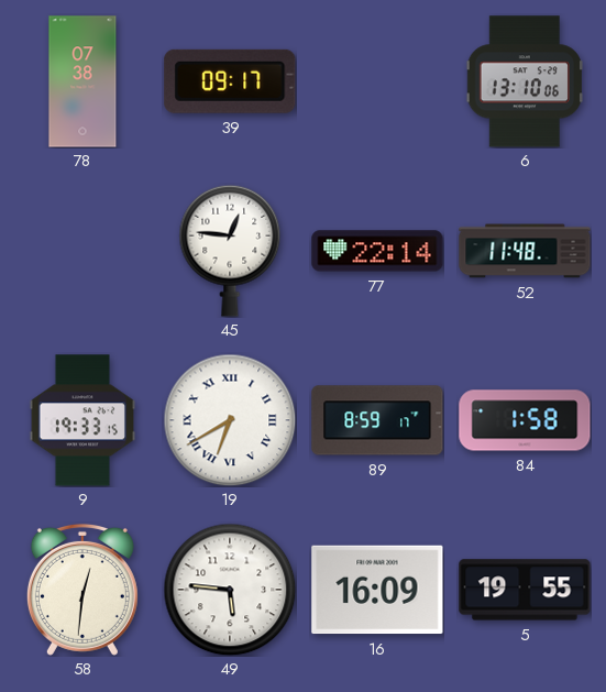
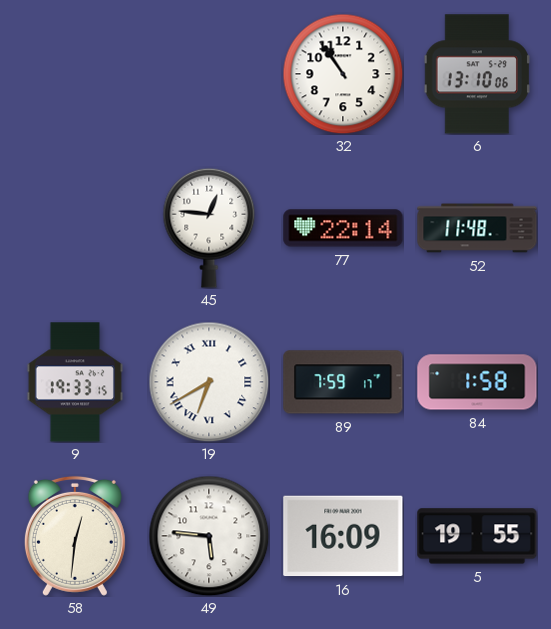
78: 07:38 -> none (82, 81)
39: 09:17 -> none (230, 81)
32: none -> 10:54 (343, 74)
89: 8:59 -> 7:59 (343, 382)
